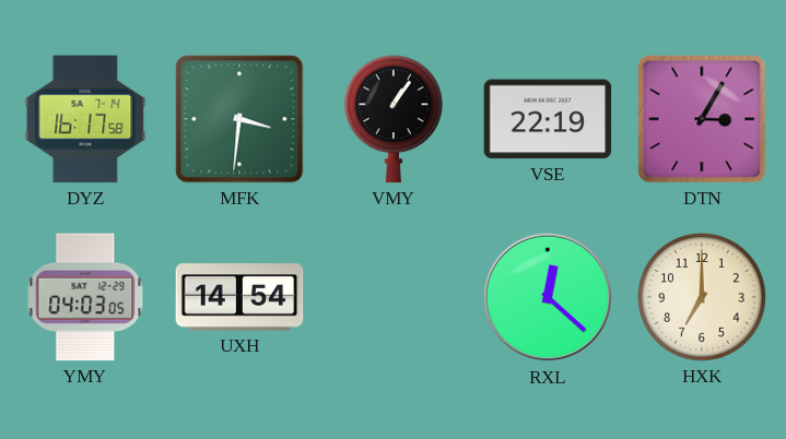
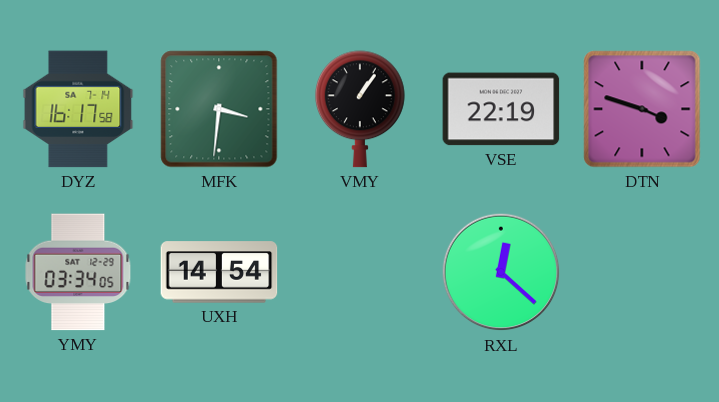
DTN: 3:05 -> 3:48 (642, 109)
YMY: 04:03 -> 03:34 (78, 272)
HXK: 7:00 -> none (703, 298)
